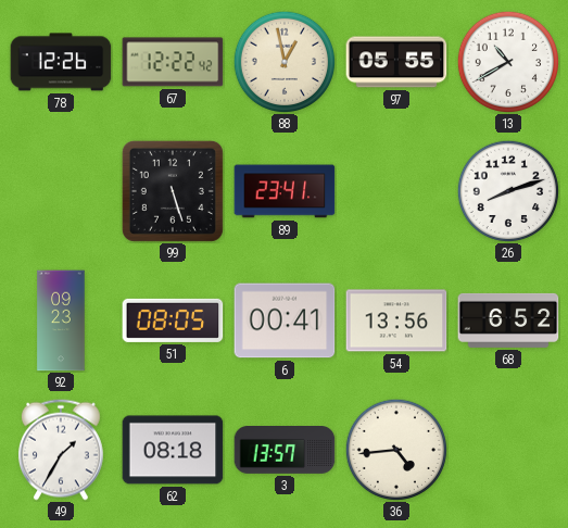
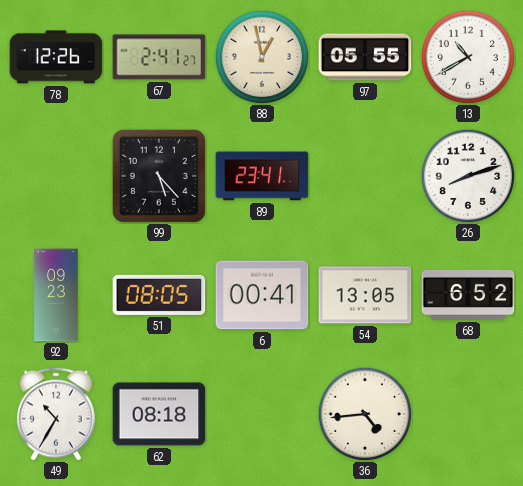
67: 12:22 -> 2:41 (159, 57)
99: 5:27 -> 5:23 (159, 176)
54: 13:56 -> 13:05 (365, 295)
49: 1:35 -> 10:35 (56, 414)
3: 13:57 -> none (285, 451)
